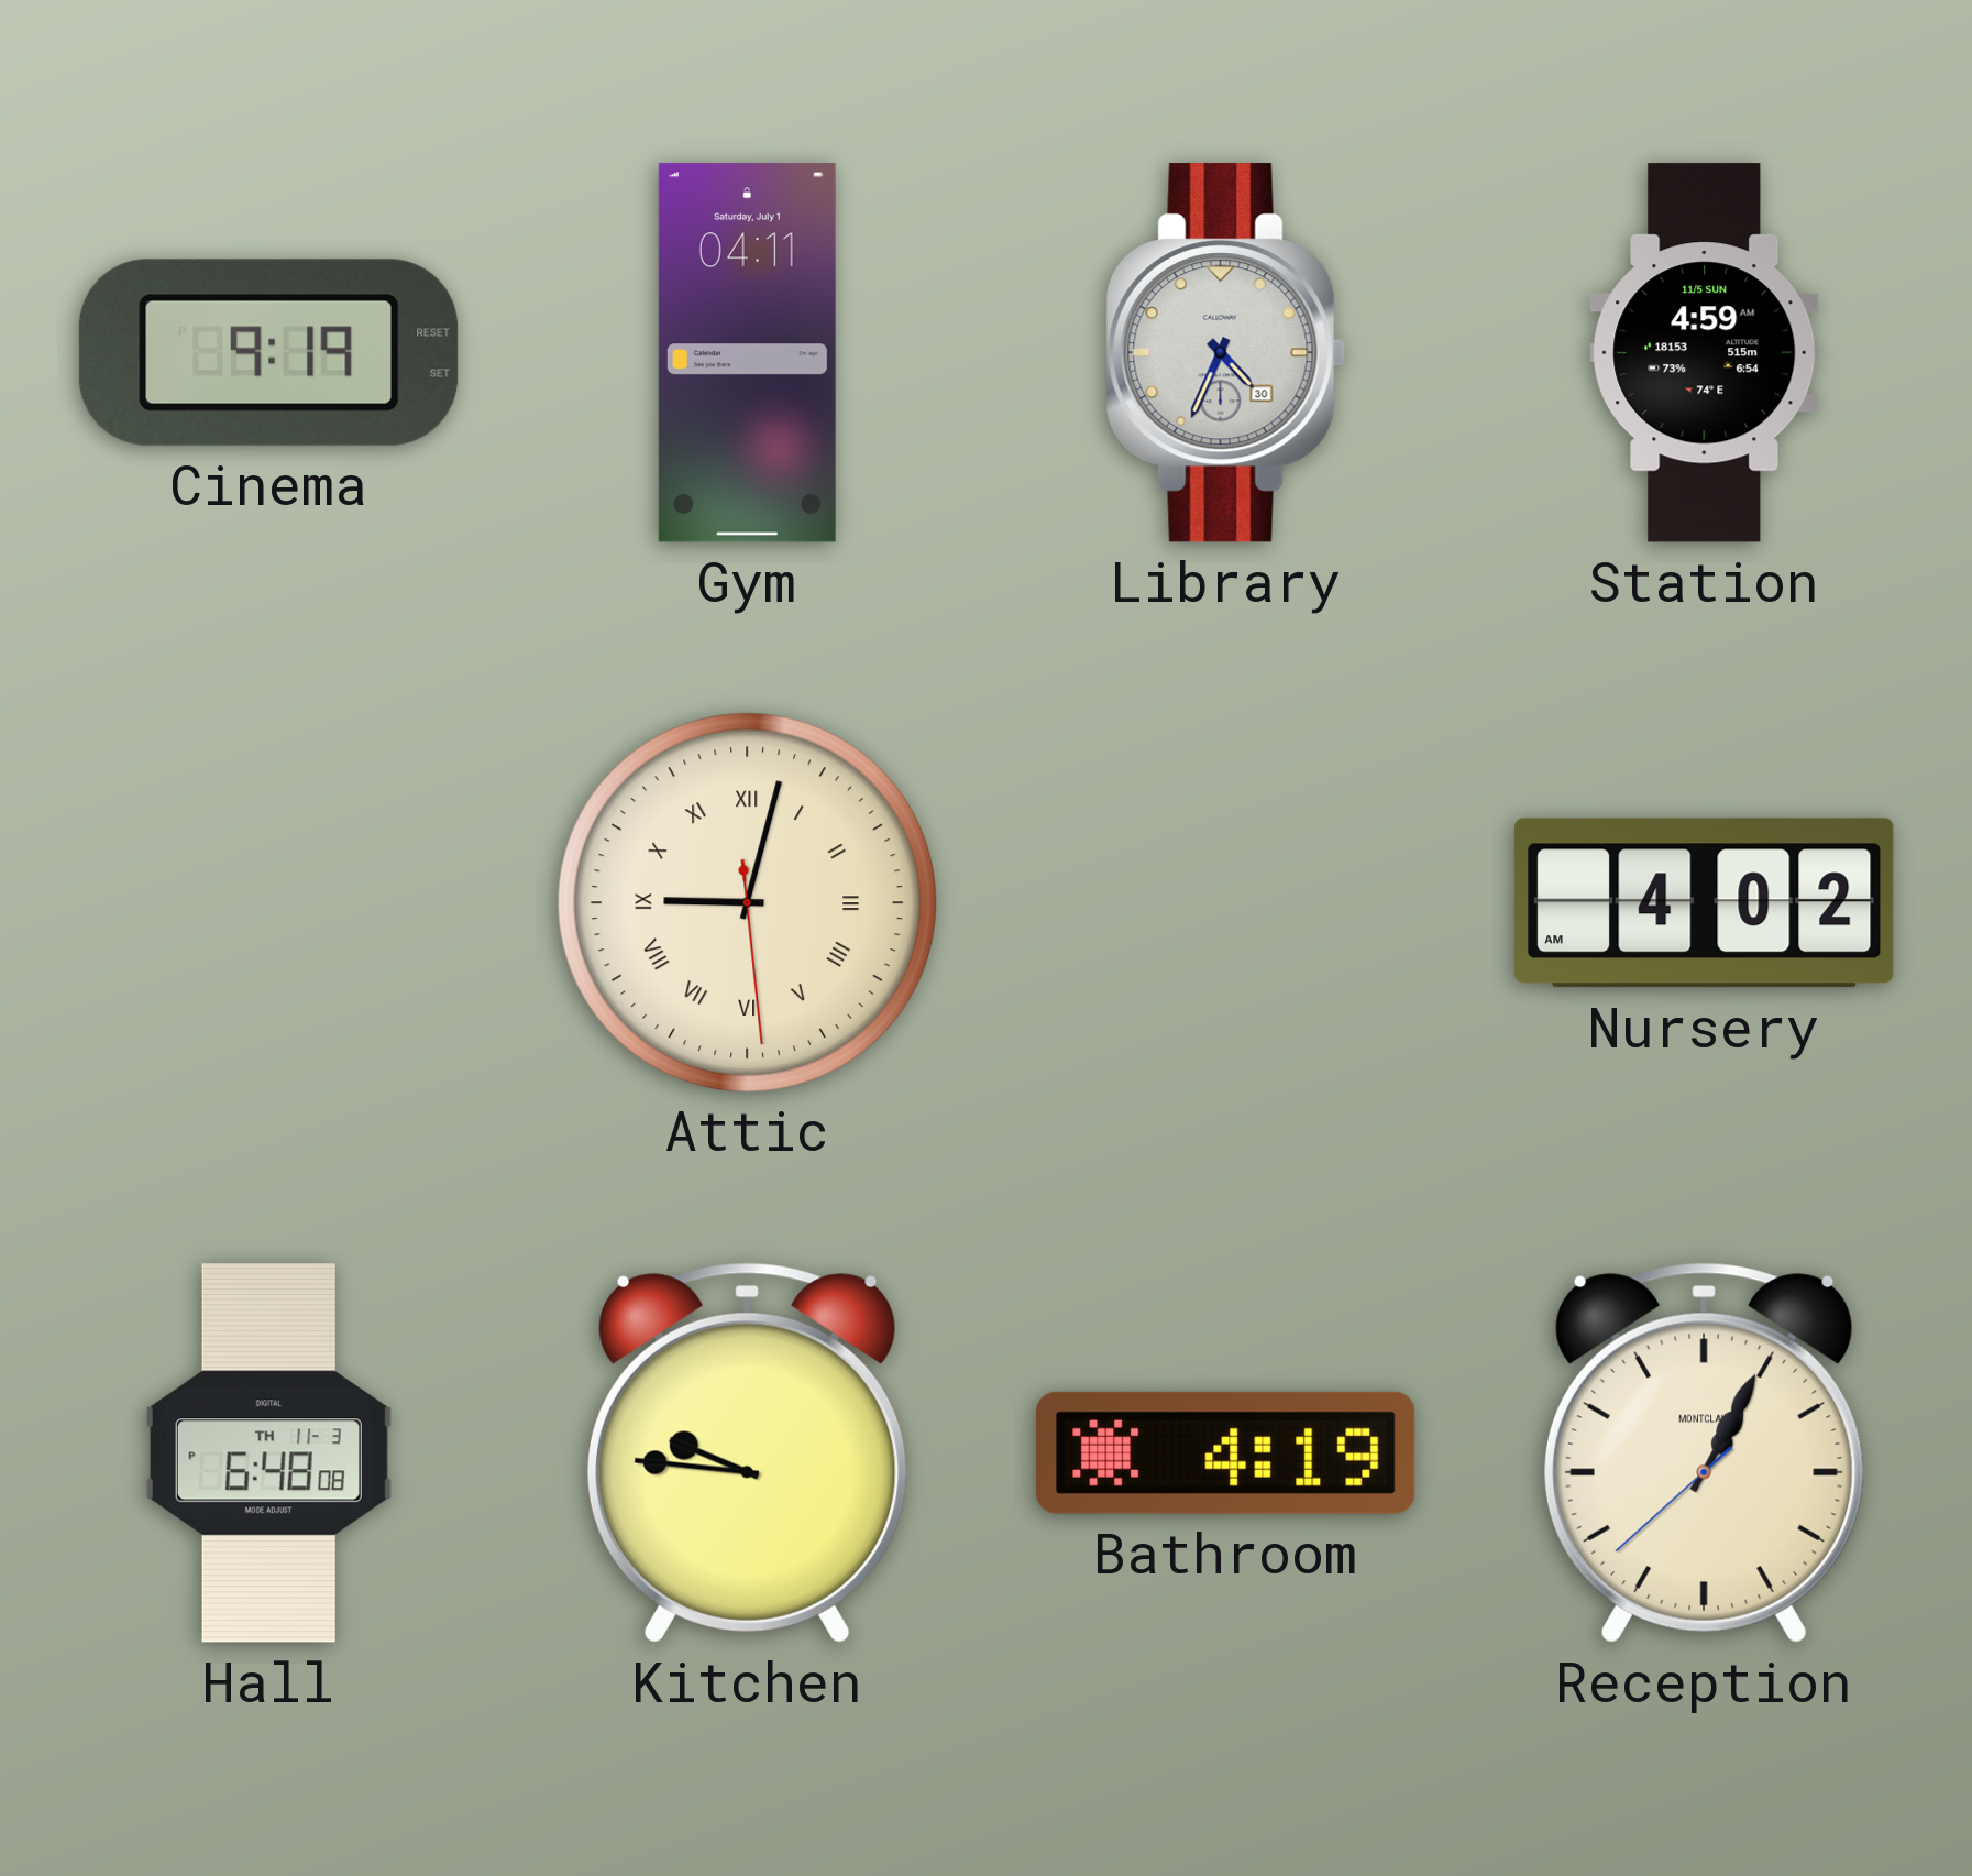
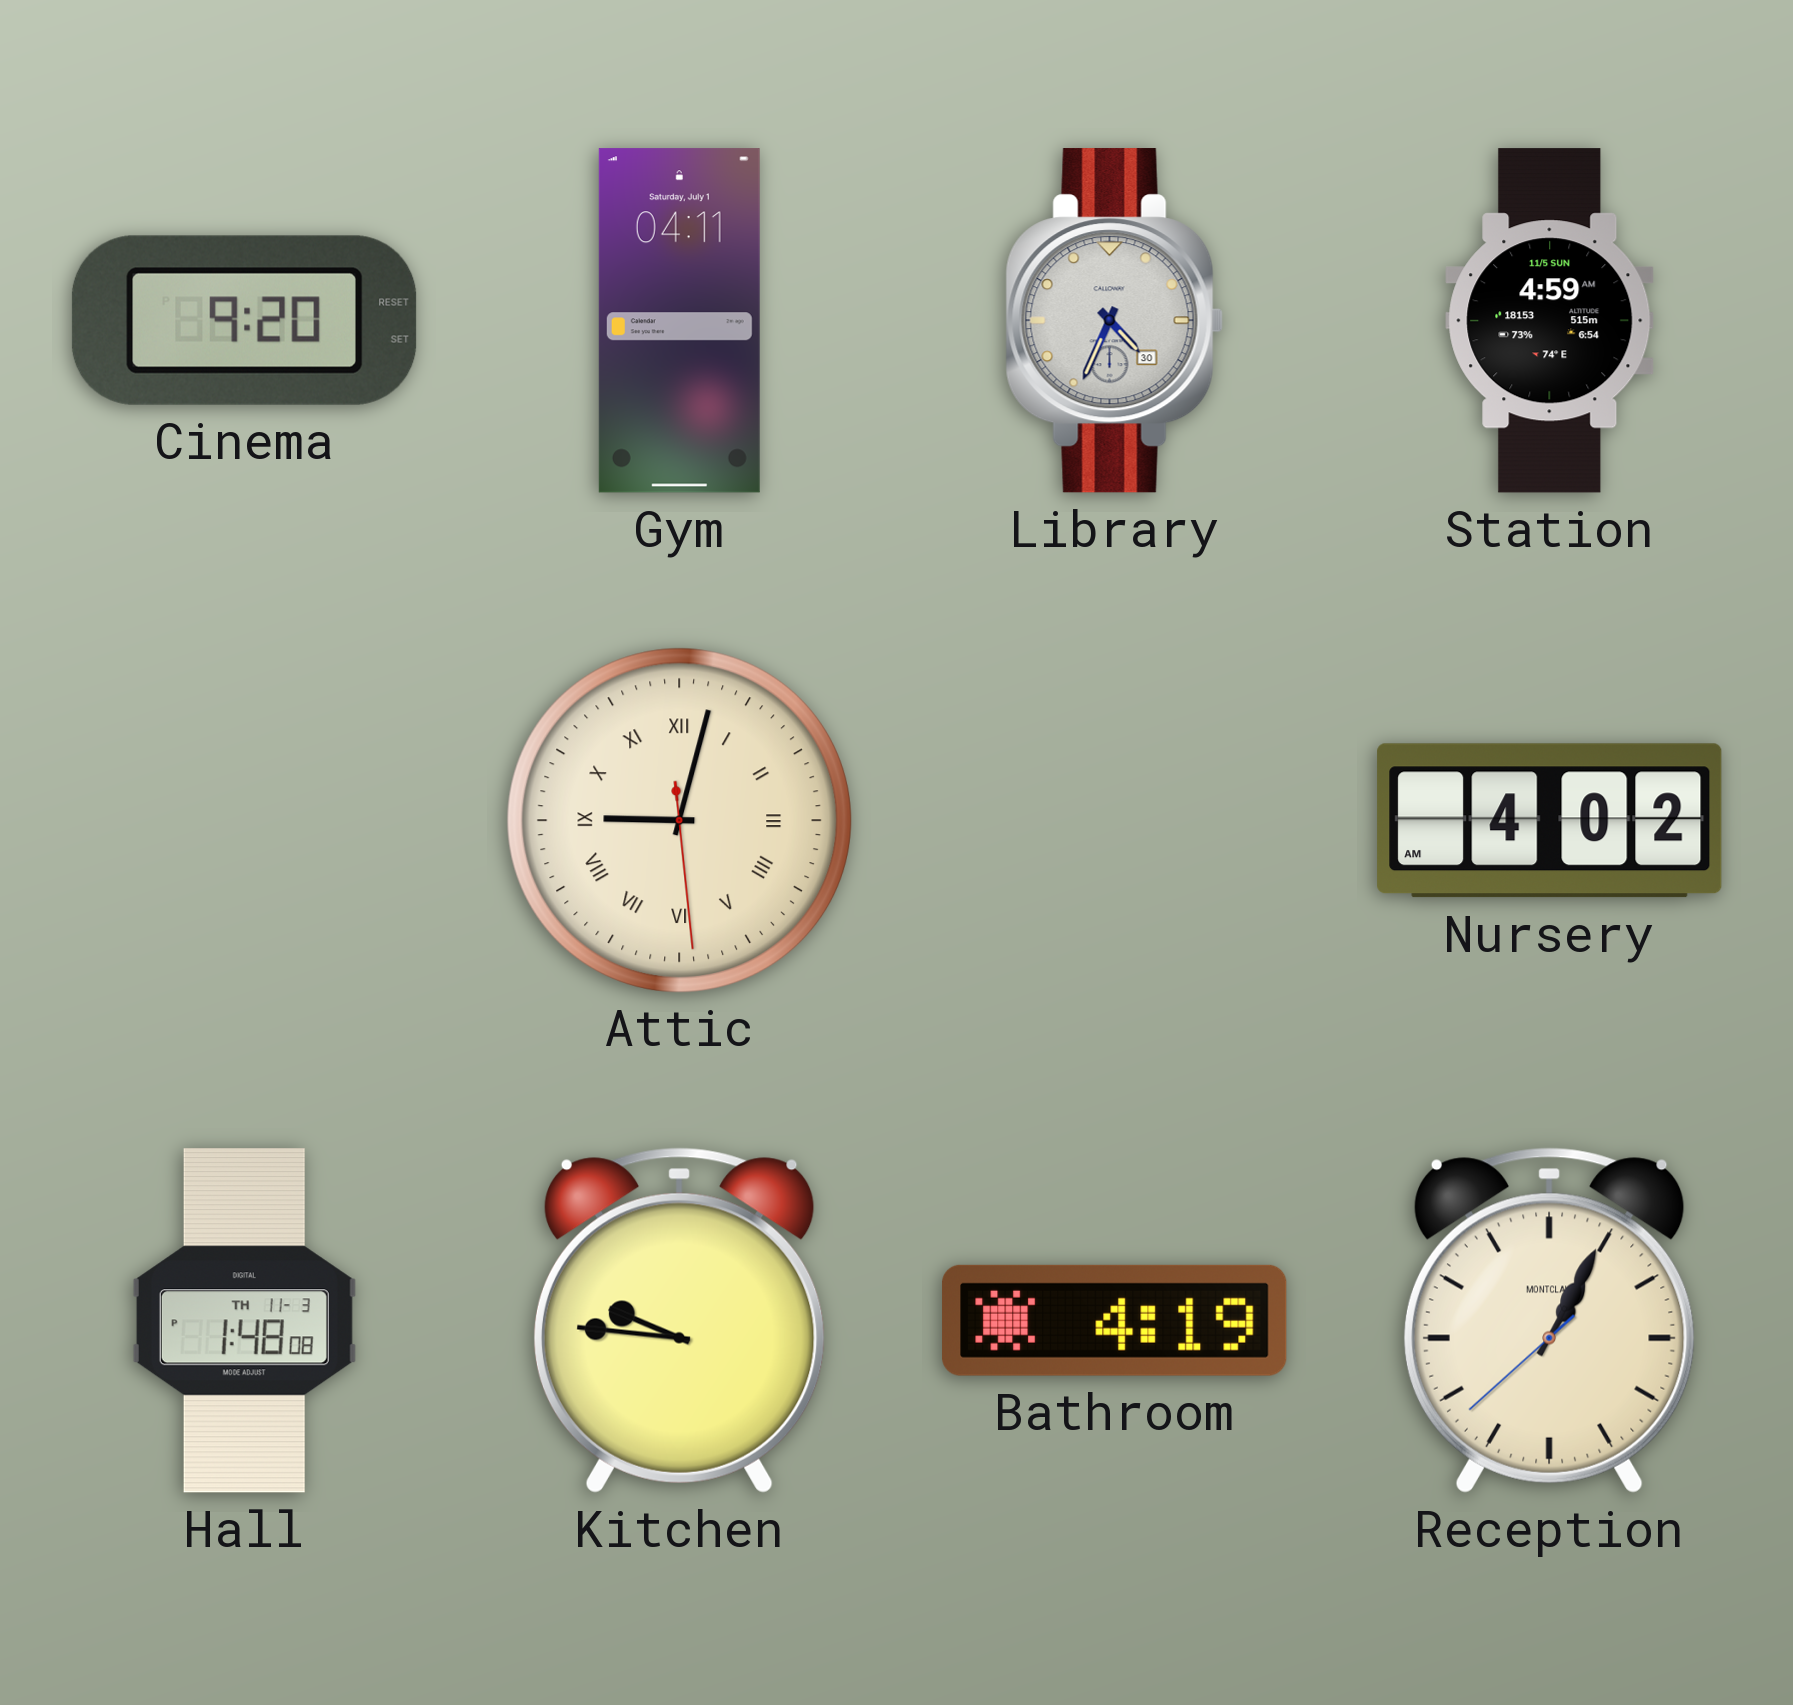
Cinema: 9:19 -> 9:20 (244, 320)
Hall: 6:48 -> 1:48 (244, 1321)
